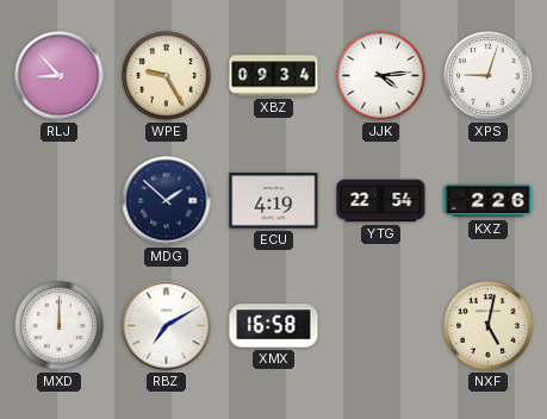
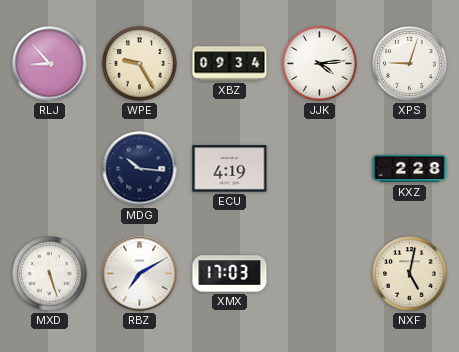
MDG: 1:52 -> 10:16 (140, 169)
YTG: 22:54 -> none (381, 201)
KXZ: 2:26 -> 2:28 (410, 169)
MXD: 12:00 -> 5:27 (50, 274)
XMX: 16:58 -> 17:03 (230, 274)
